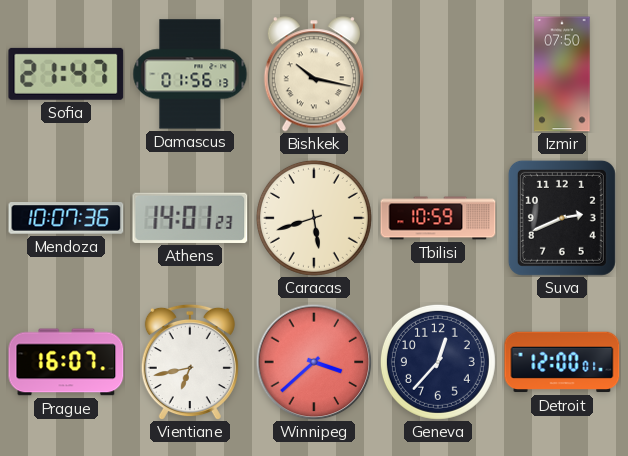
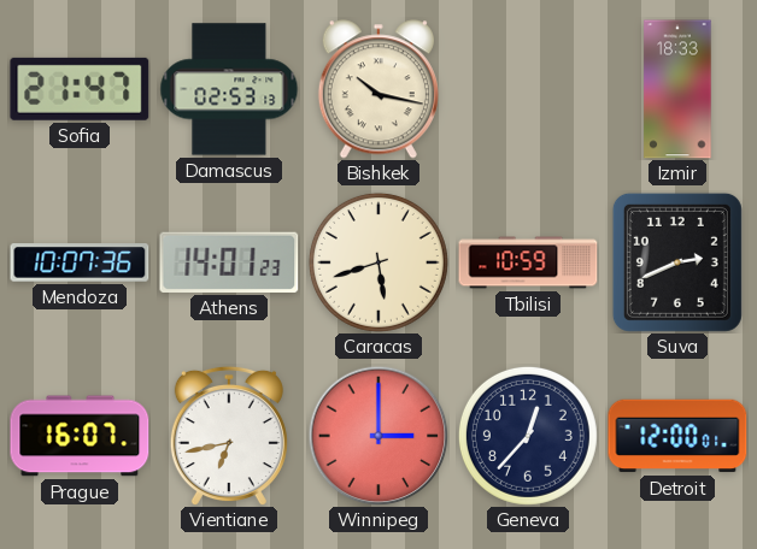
Damascus: 01:56 -> 02:53 (229, 89)
Izmir: 07:50 -> 18:33 (677, 89)
Winnipeg: 3:38 -> 3:00 (378, 436)
